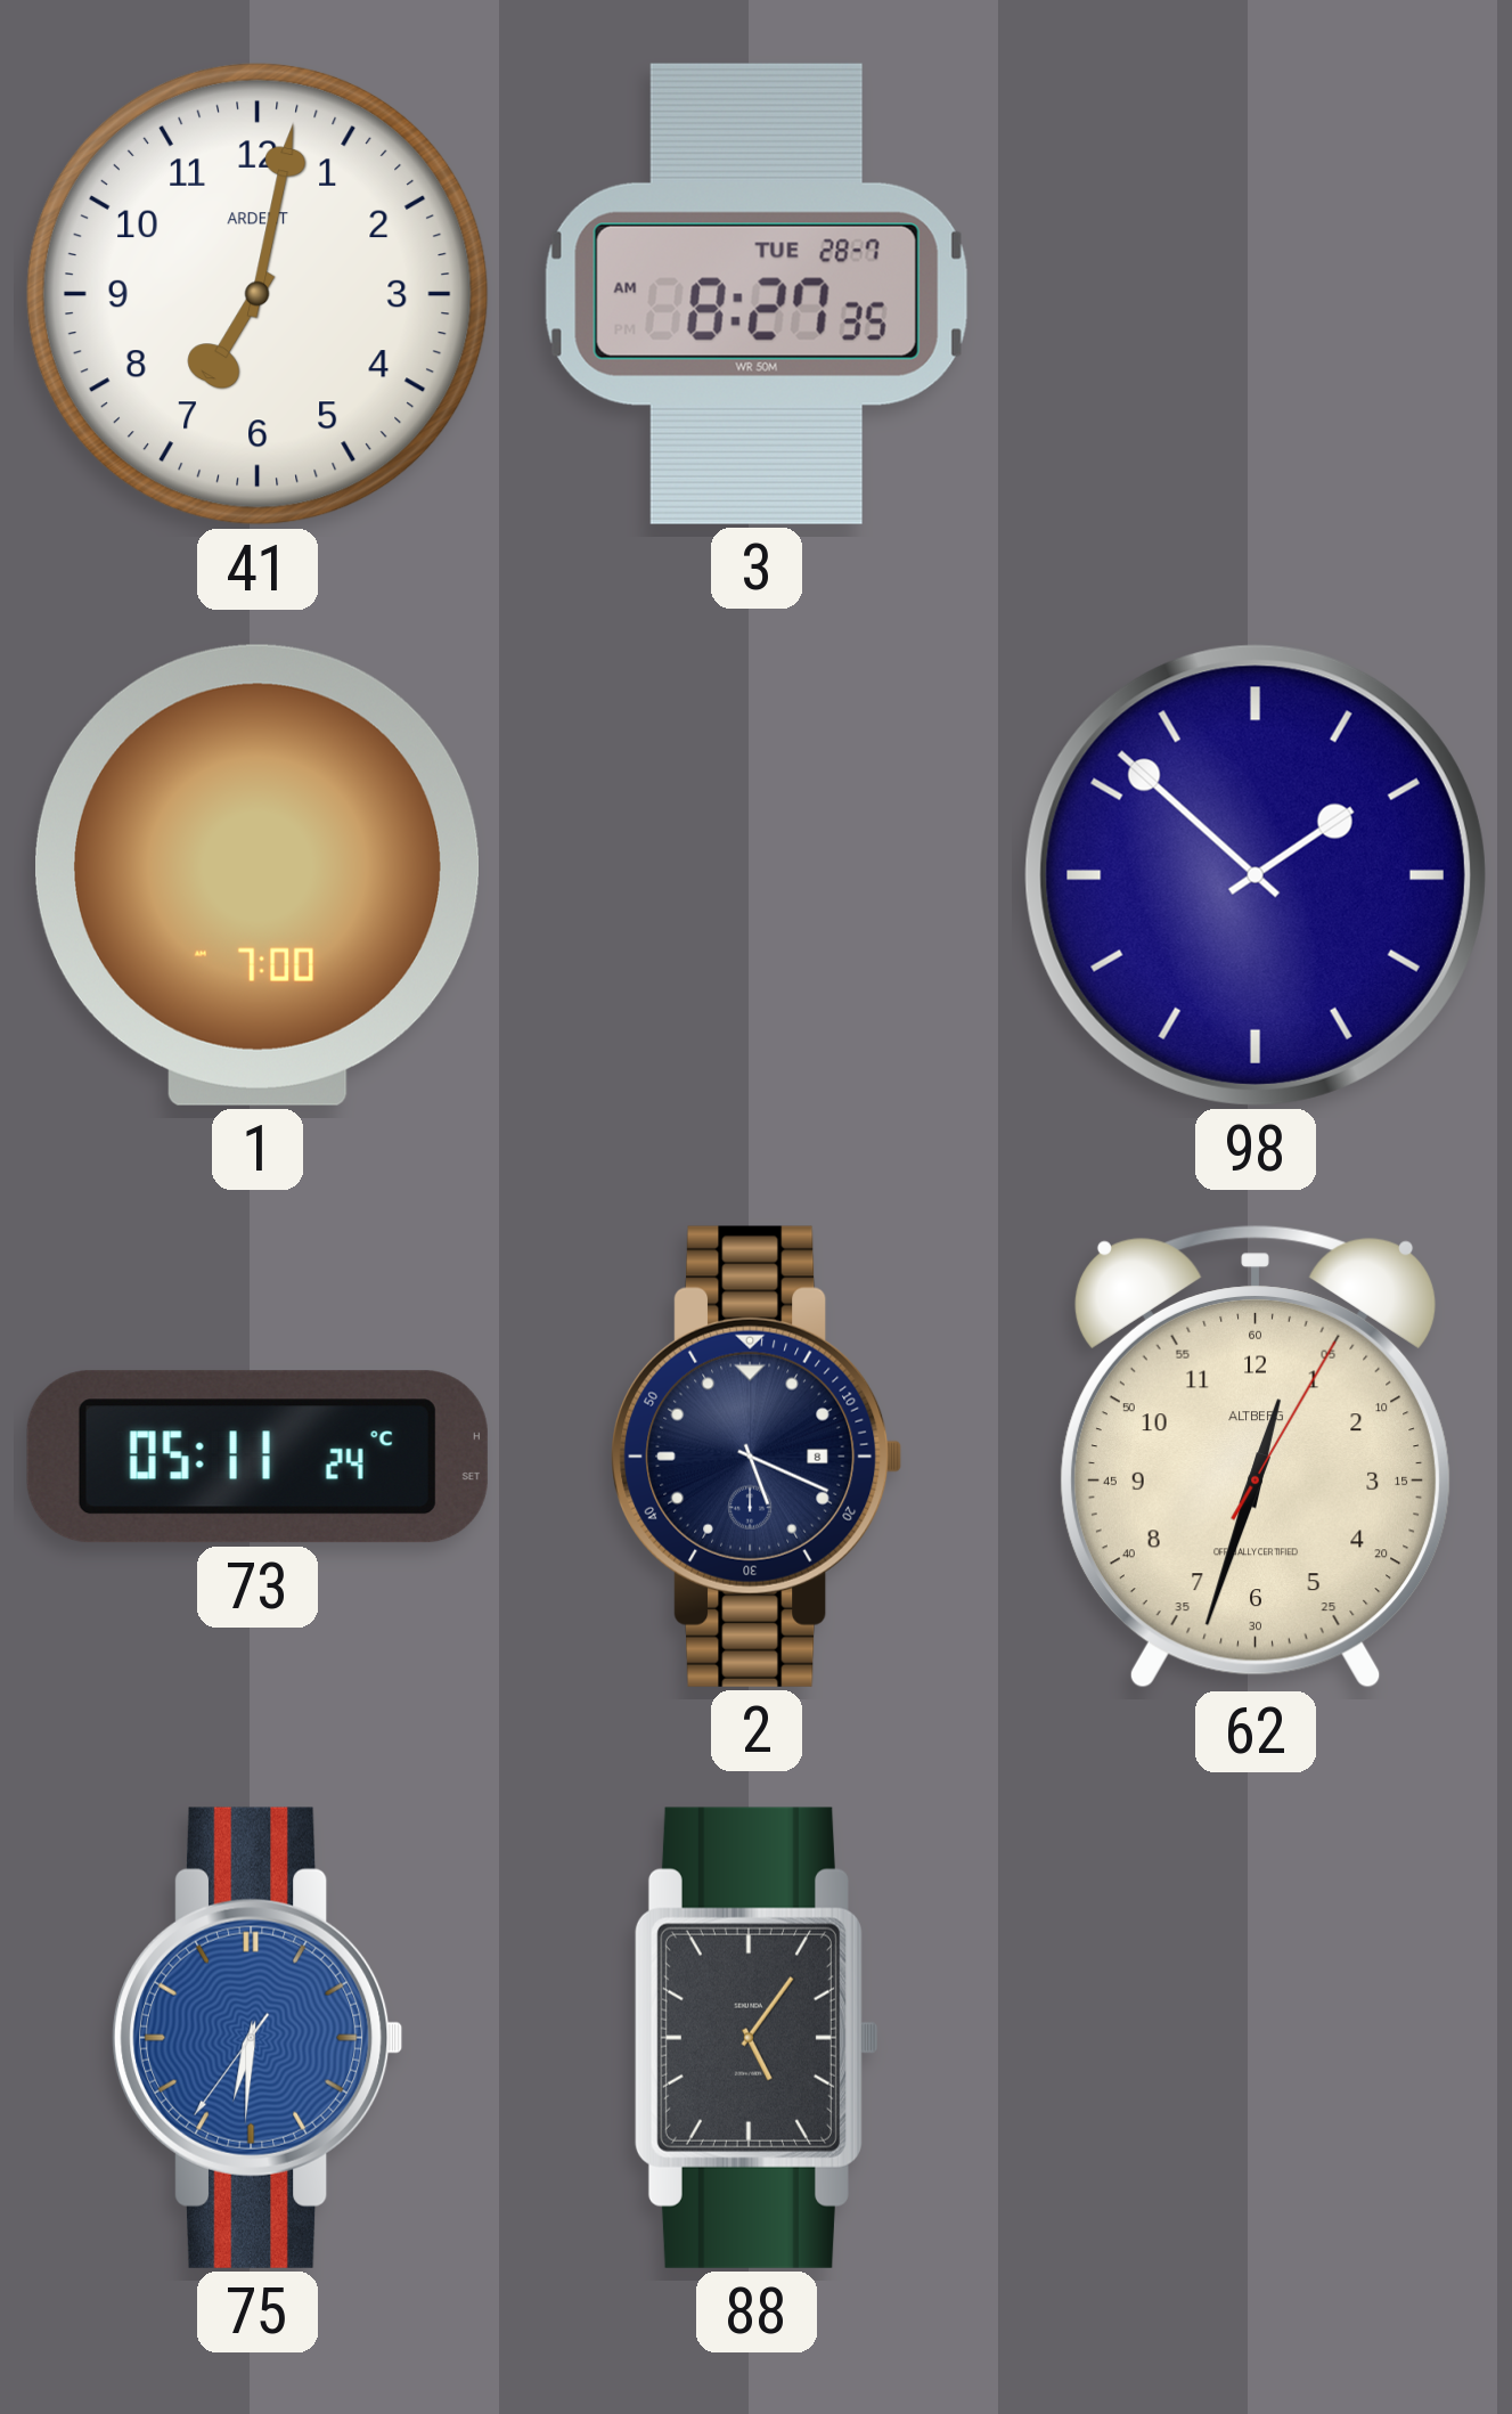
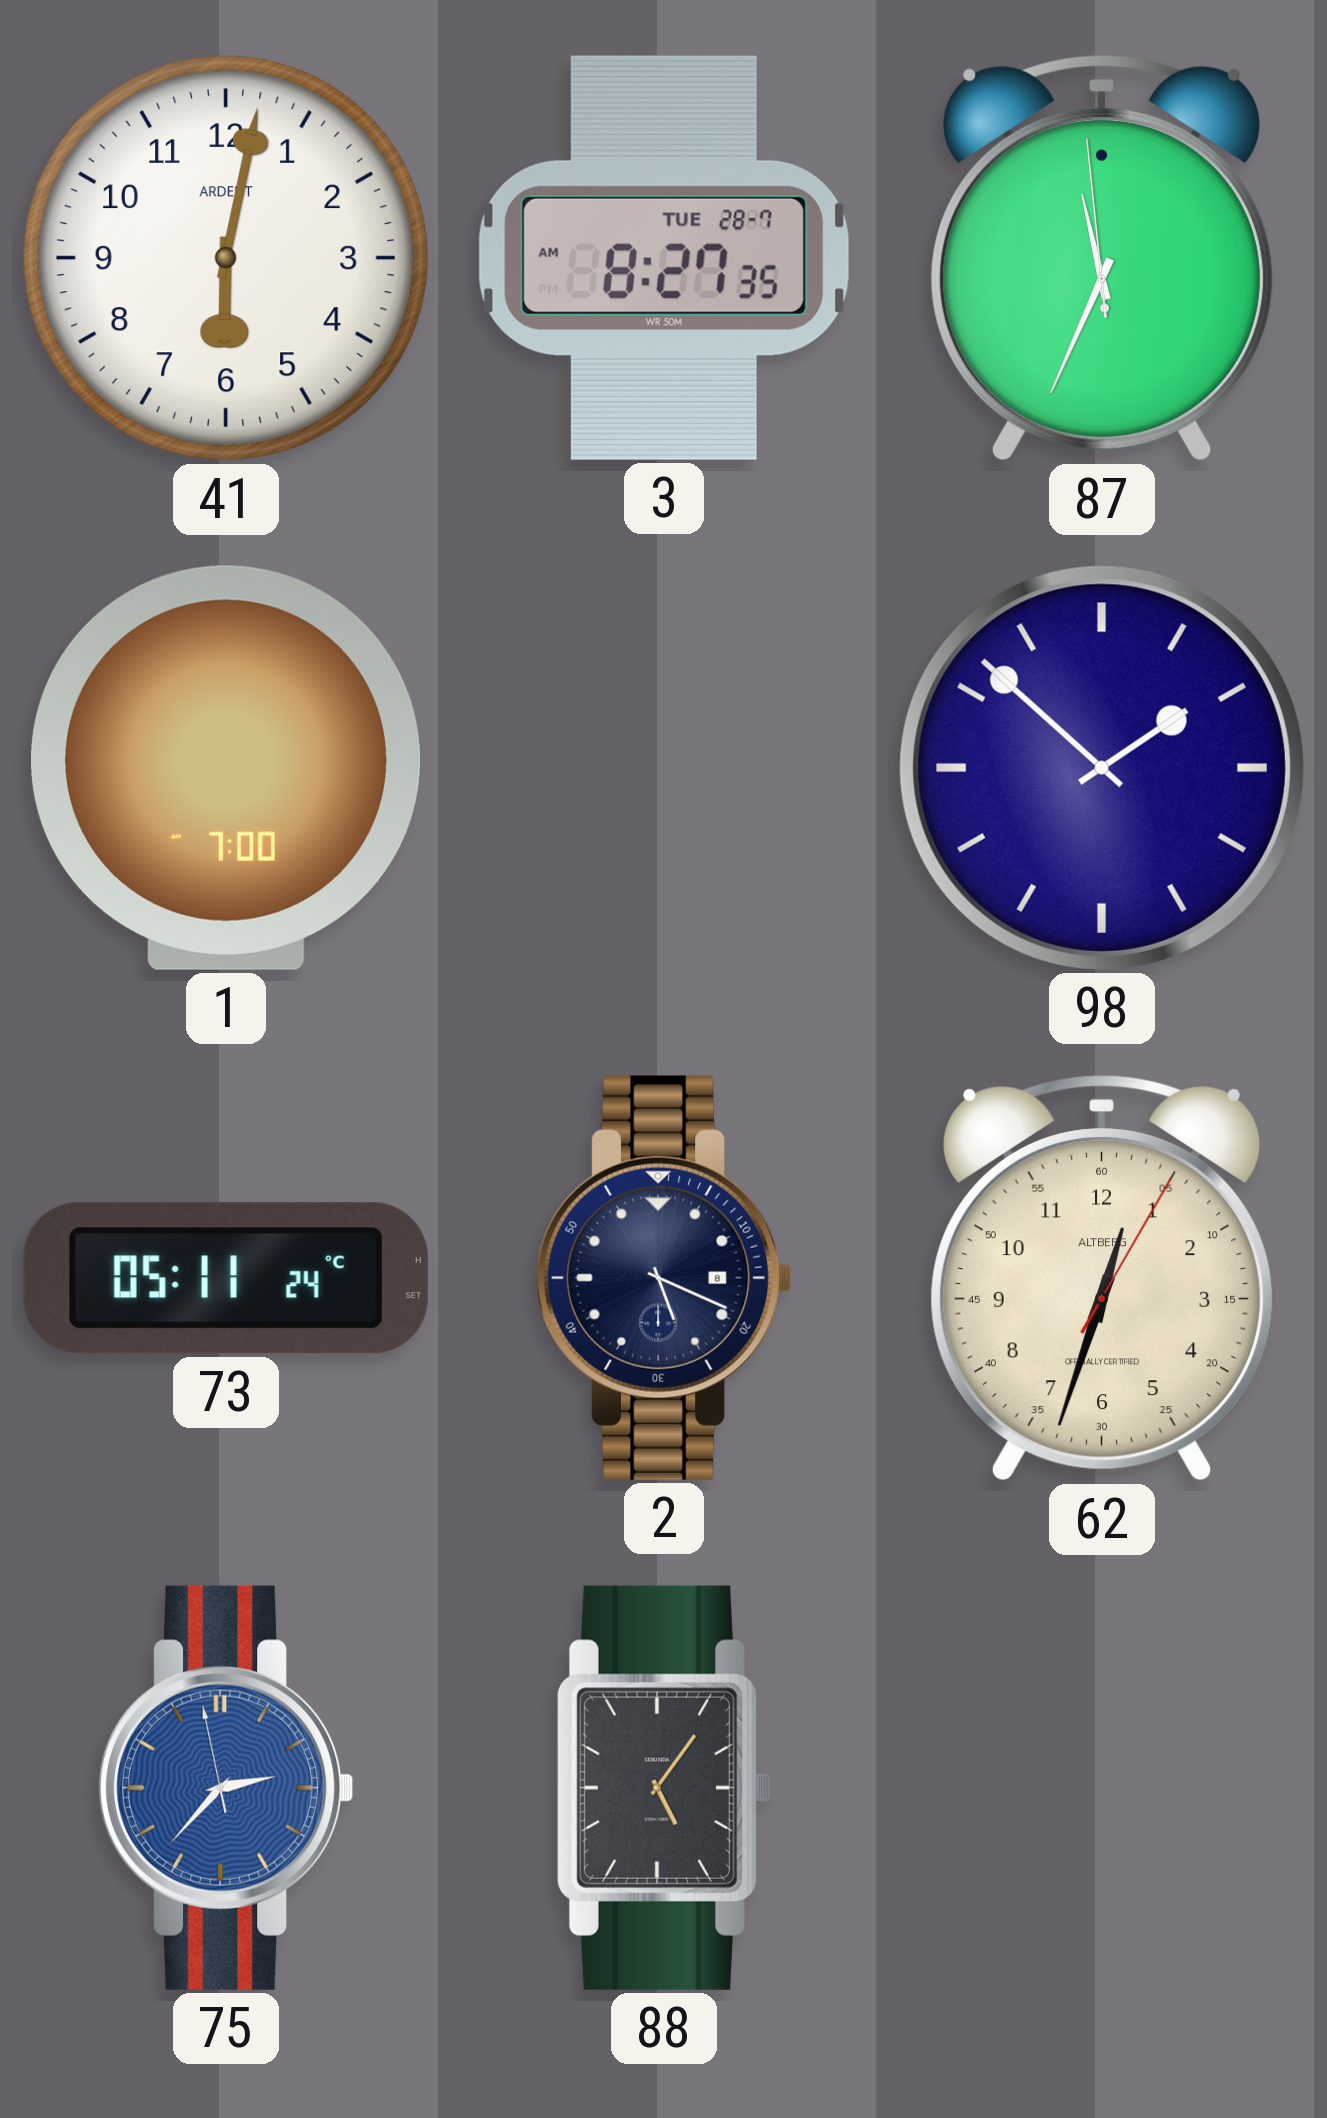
41: 7:02 -> 6:02 (226, 258)
87: none -> 11:33 (1102, 258)
75: 6:30 -> 2:36 (226, 1788)
